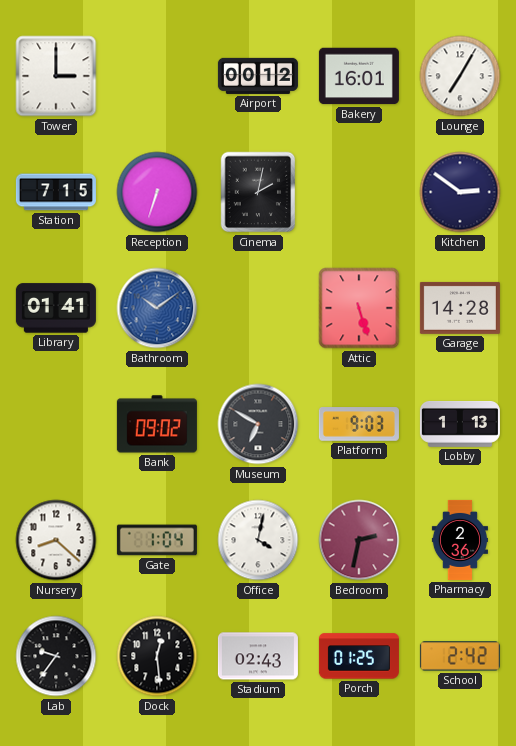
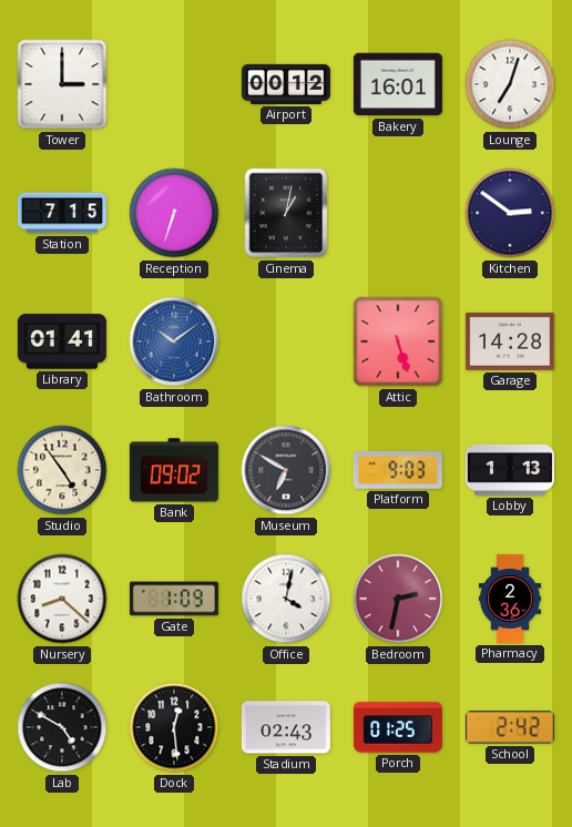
Lounge: 7:05 -> 7:03 (510, 84)
Cinema: 2:02 -> 1:02 (286, 213)
Studio: none -> 4:54 (62, 470)
Gate: 1:04 -> 1:09 (174, 599)
Lab: 9:36 -> 4:50 (62, 727)
